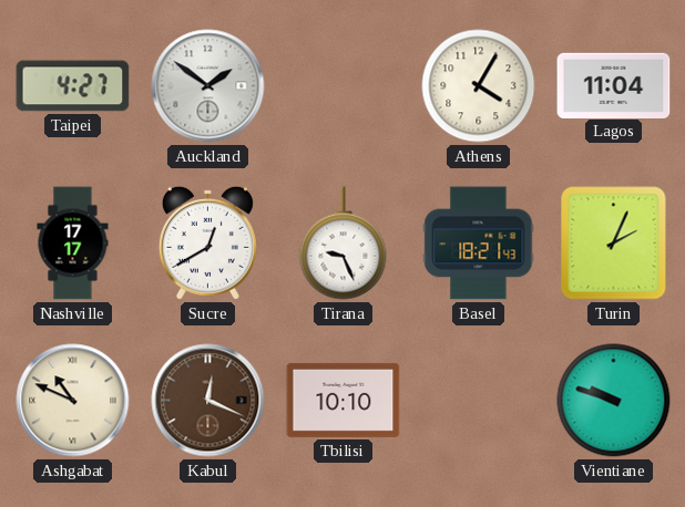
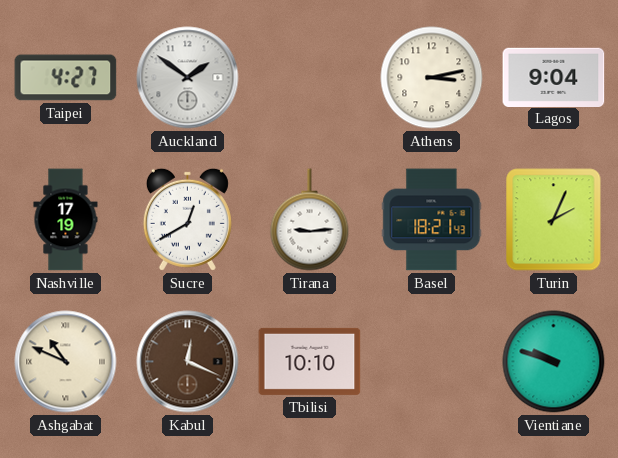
Athens: 4:05 -> 3:13 (432, 78)
Lagos: 11:04 -> 9:04 (554, 77)
Nashville: 17:17 -> 17:19 (66, 220)
Tirana: 9:26 -> 9:14 (310, 220)
